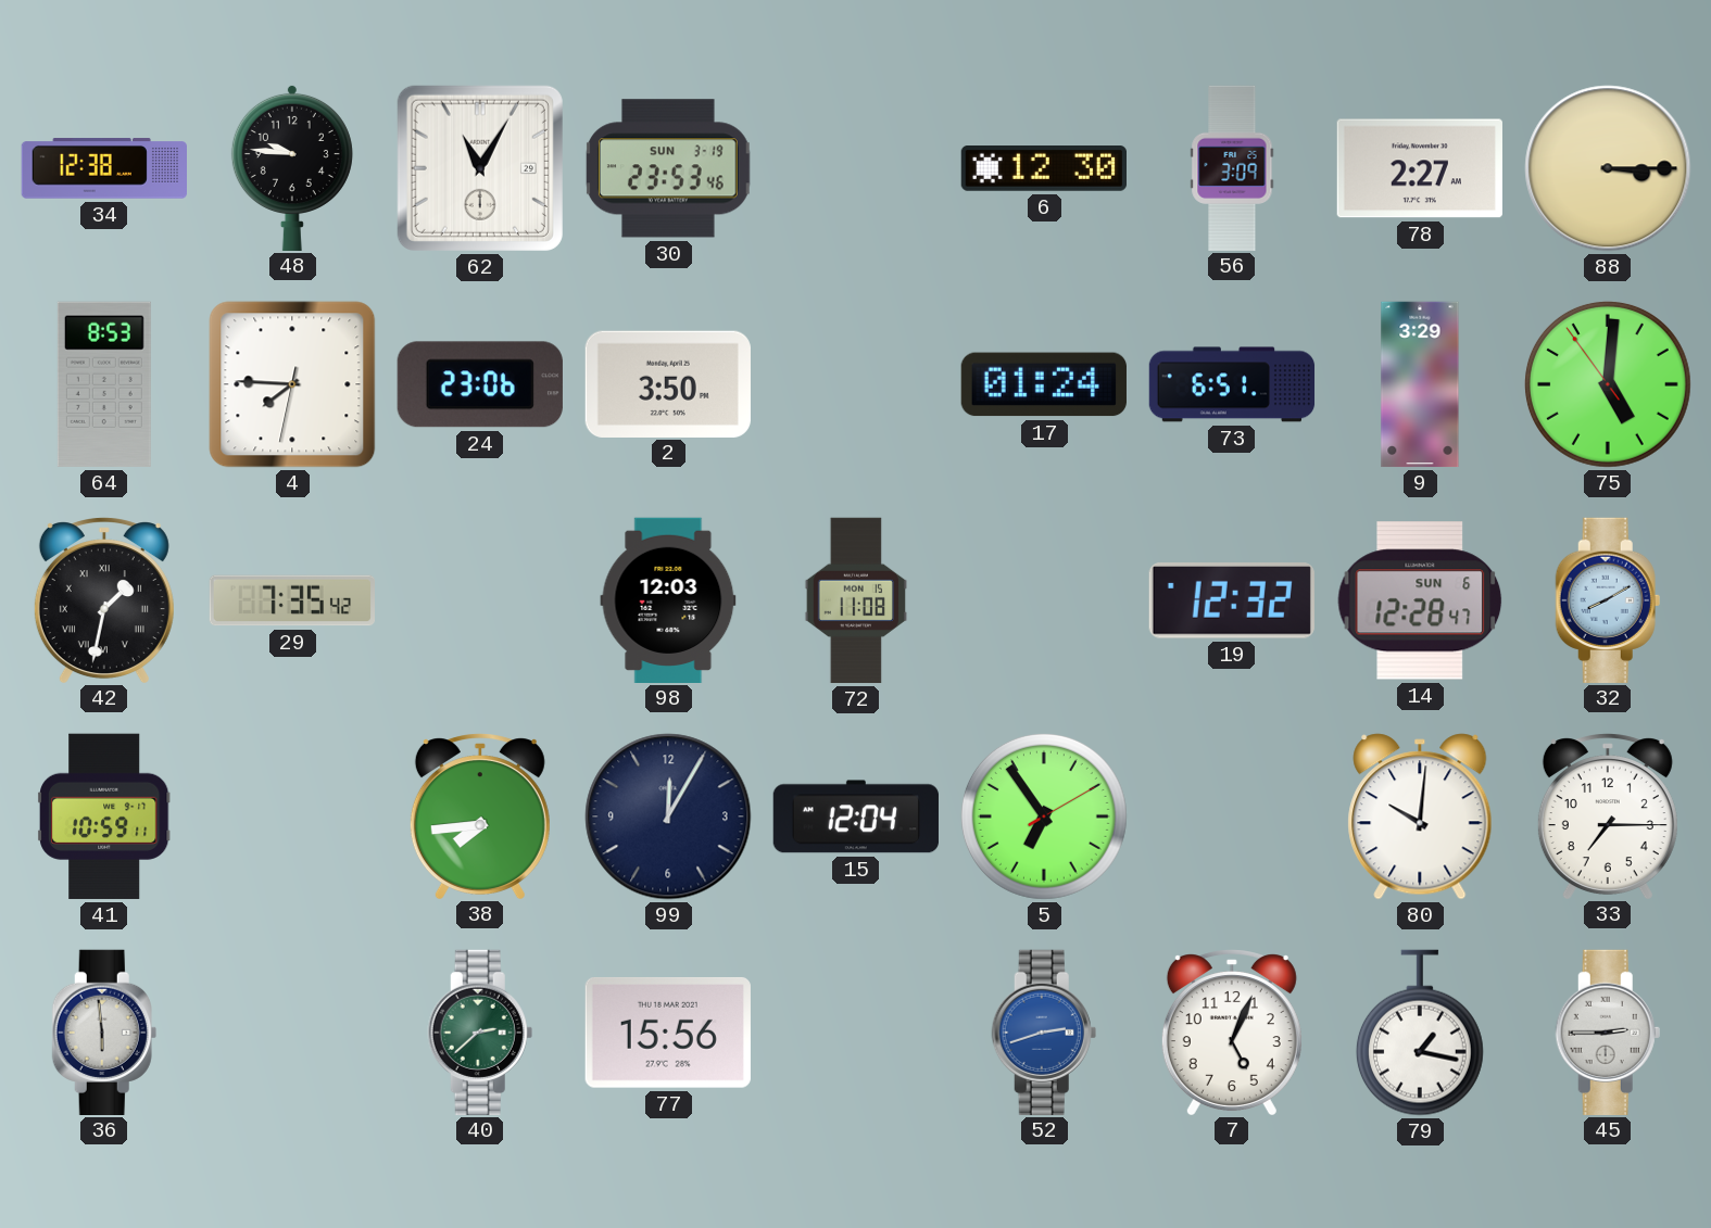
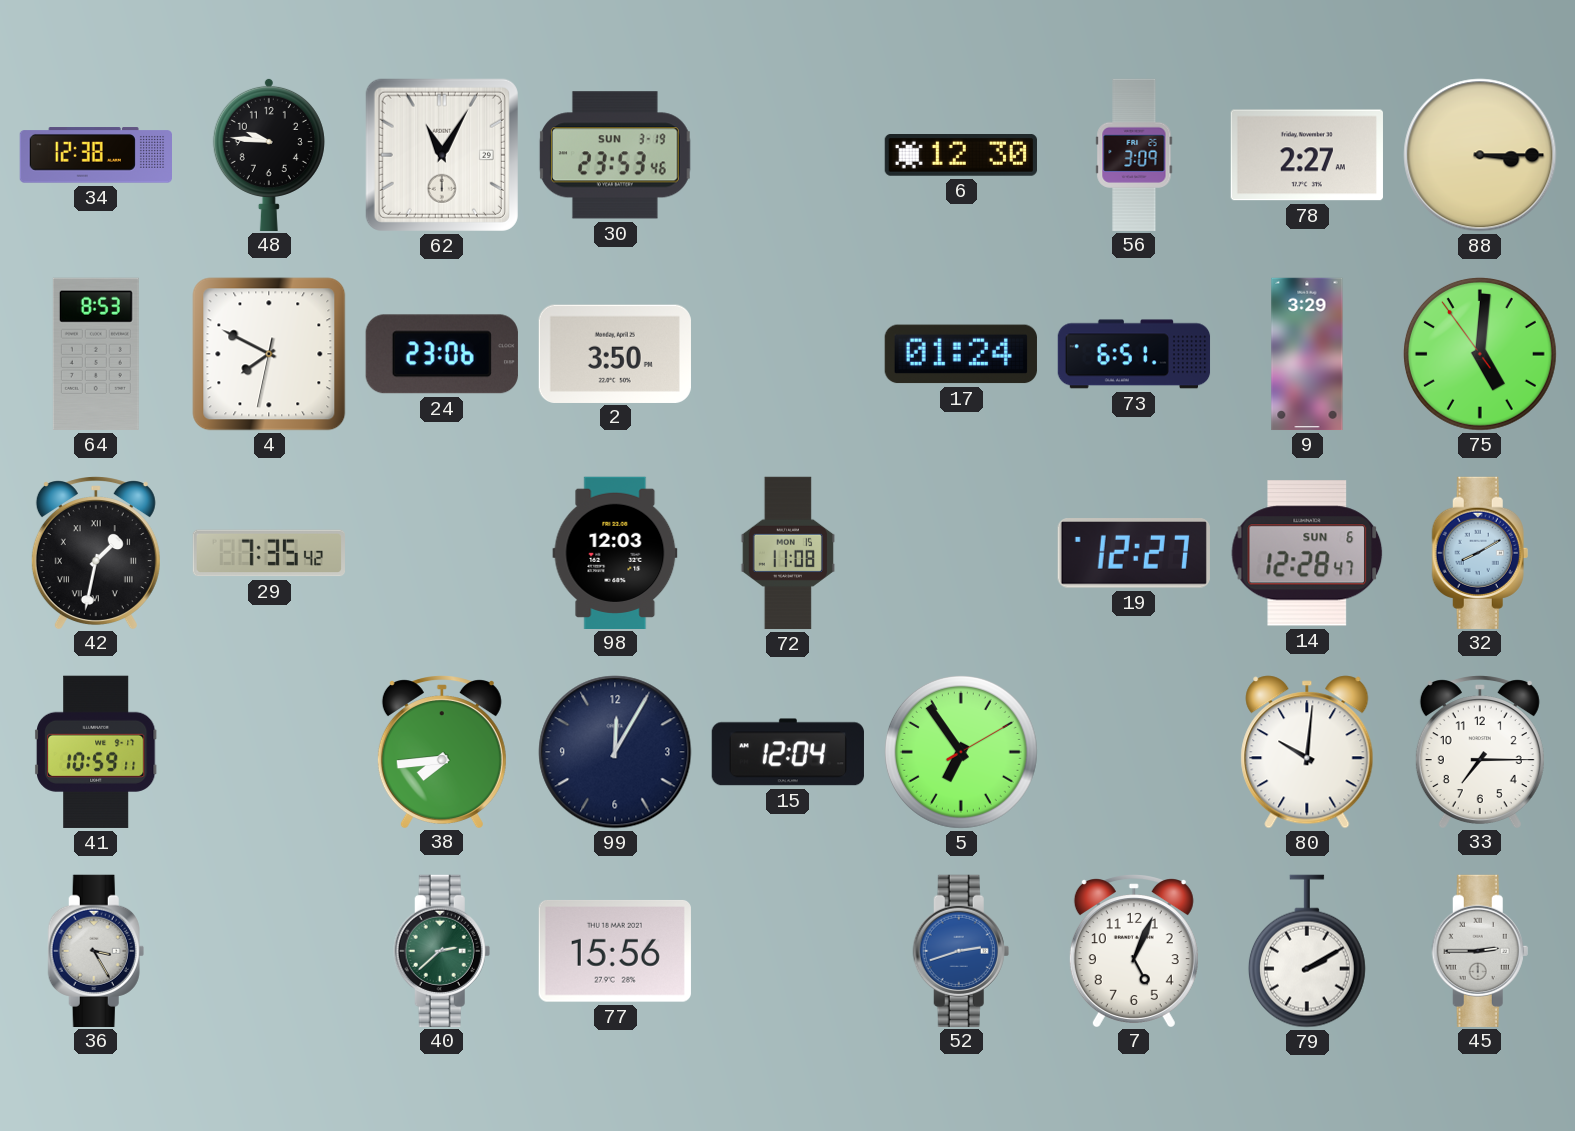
4: 7:45 -> 7:49 (269, 354)
19: 12:32 -> 12:27 (1134, 553)
36: 5:59 -> 3:25 (96, 950)
79: 1:17 -> 2:10 (1307, 951)
